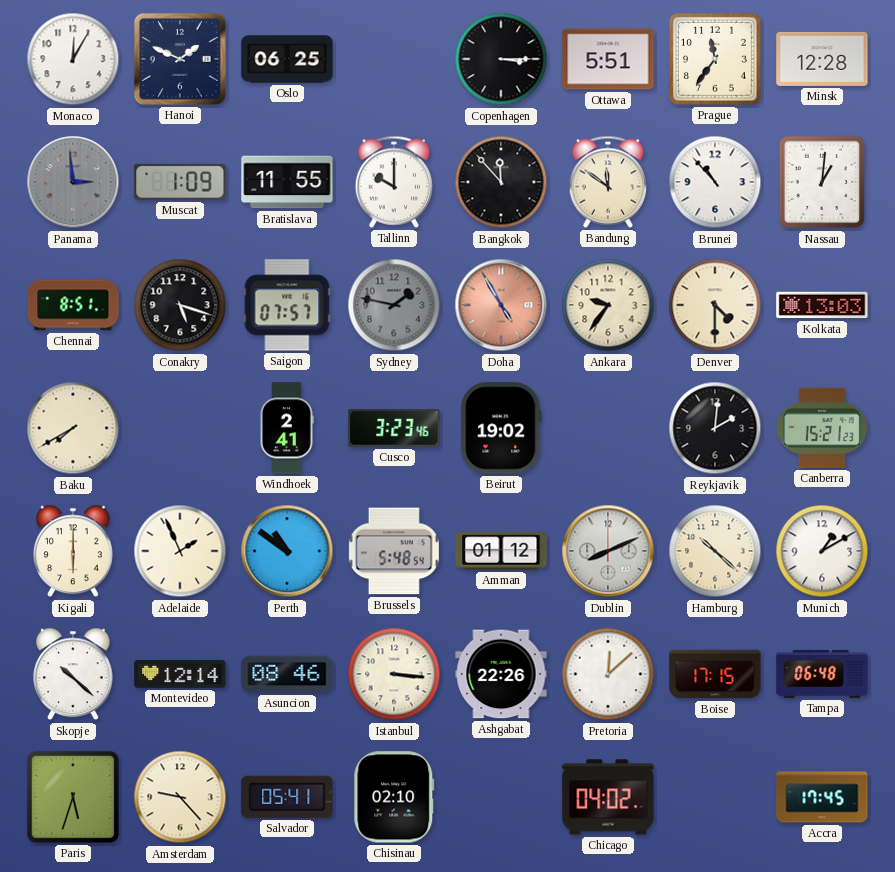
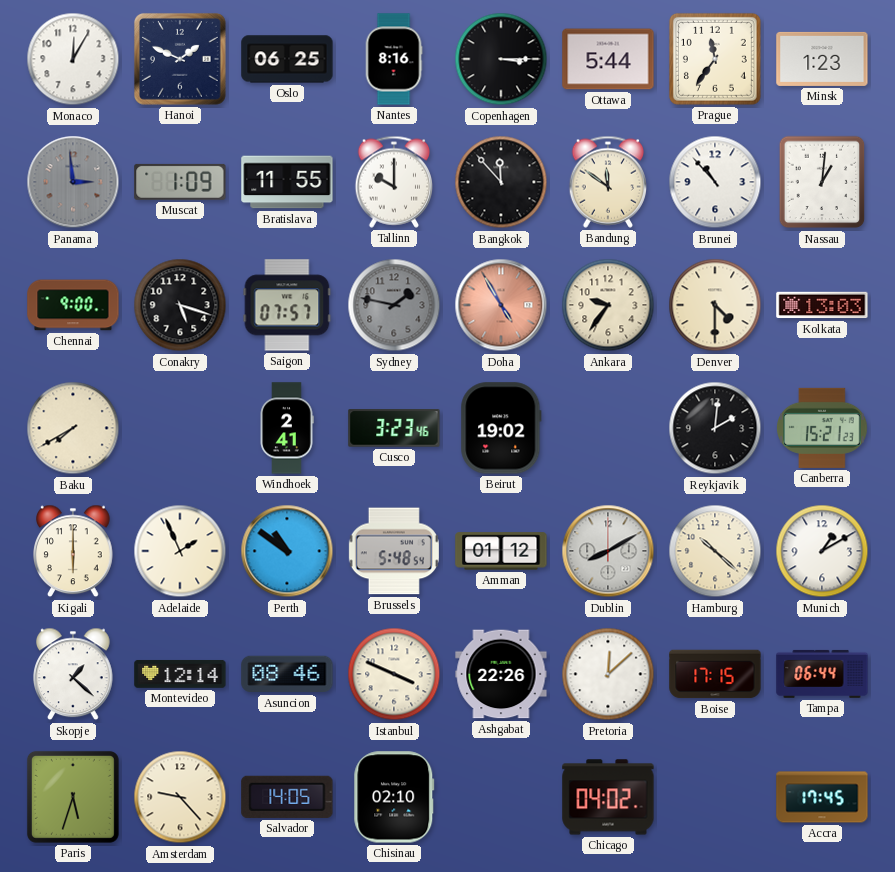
Nantes: none -> 8:16 (394, 59)
Ottawa: 5:51 -> 5:44 (608, 59)
Minsk: 12:28 -> 1:23 (822, 59)
Chennai: 8:51 -> 9:00 (73, 305)
Dublin: 8:11 -> 8:10 (608, 551)
Skopje: 10:22 -> 1:22 (74, 674)
Istanbul: 3:16 -> 3:49 (394, 674)
Tampa: 06:48 -> 06:44 (822, 674)
Salvador: 05:41 -> 14:05 (287, 797)
